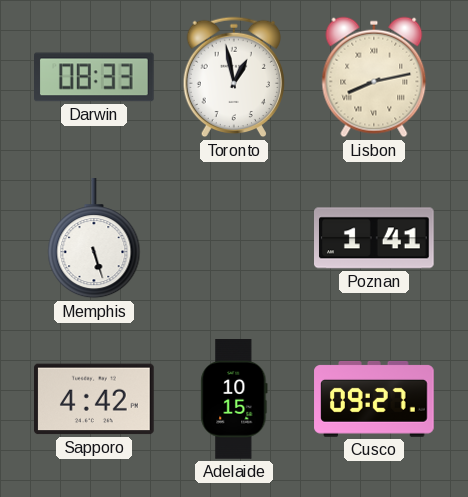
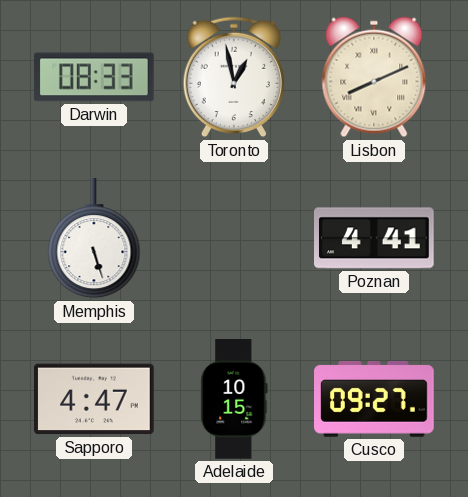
Lisbon: 8:13 -> 8:11 (374, 77)
Poznan: 1:41 -> 4:41 (375, 238)
Sapporo: 4:42 -> 4:47 (95, 399)
